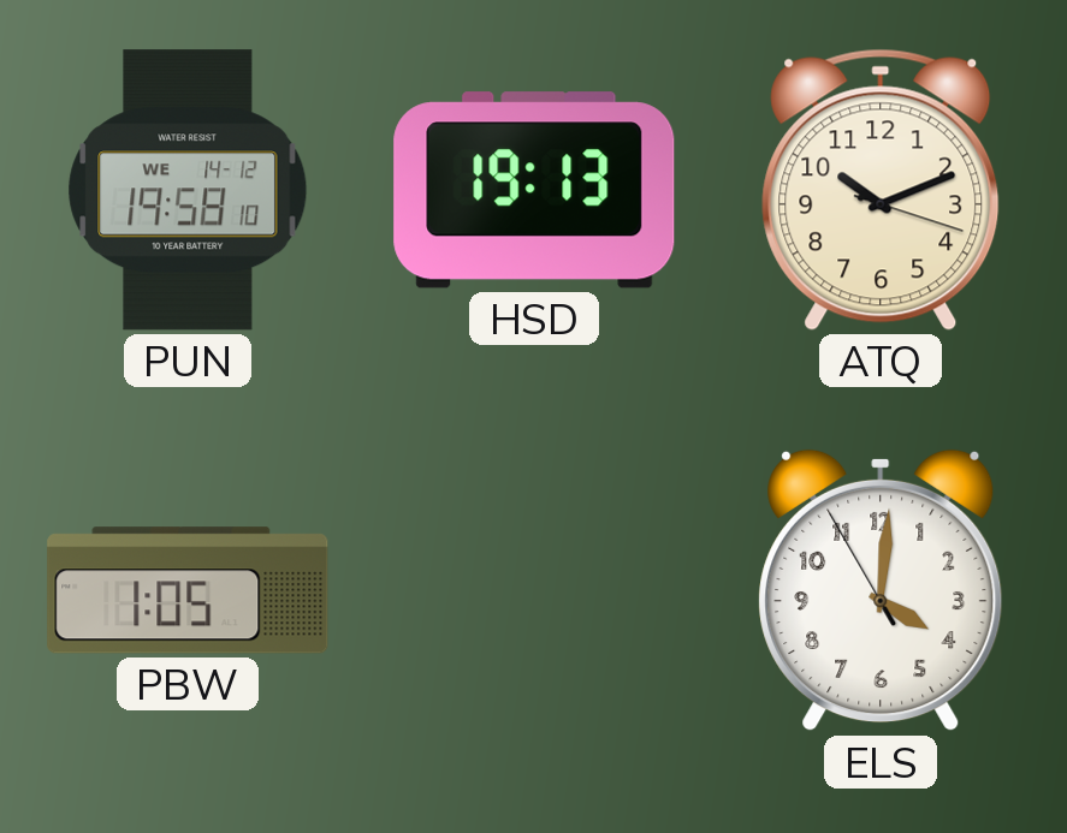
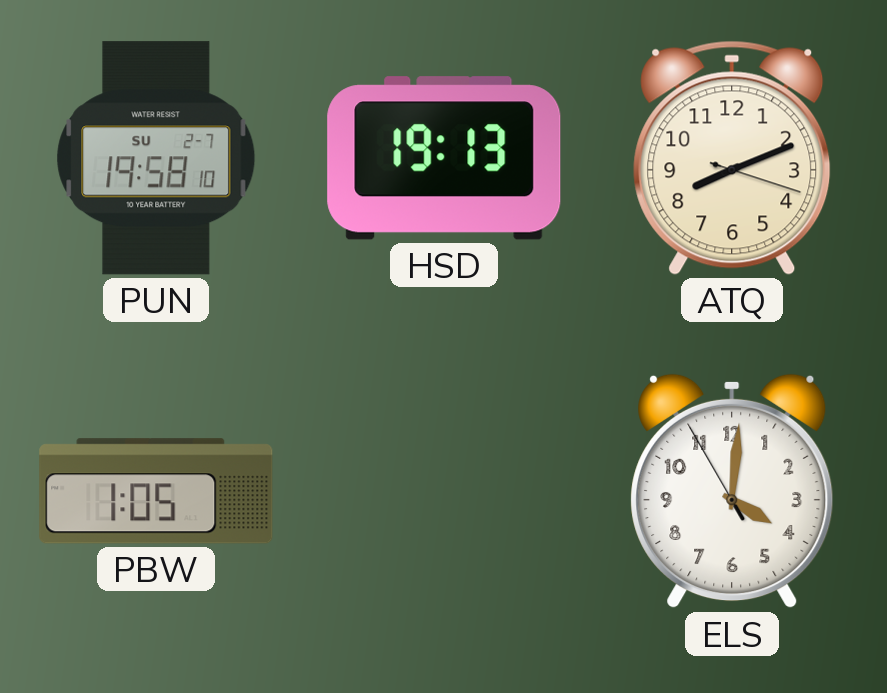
PUN date: WE 14-12 -> SU 2-7 (156, 158)
ATQ: 10:11 -> 8:11 (732, 158)
